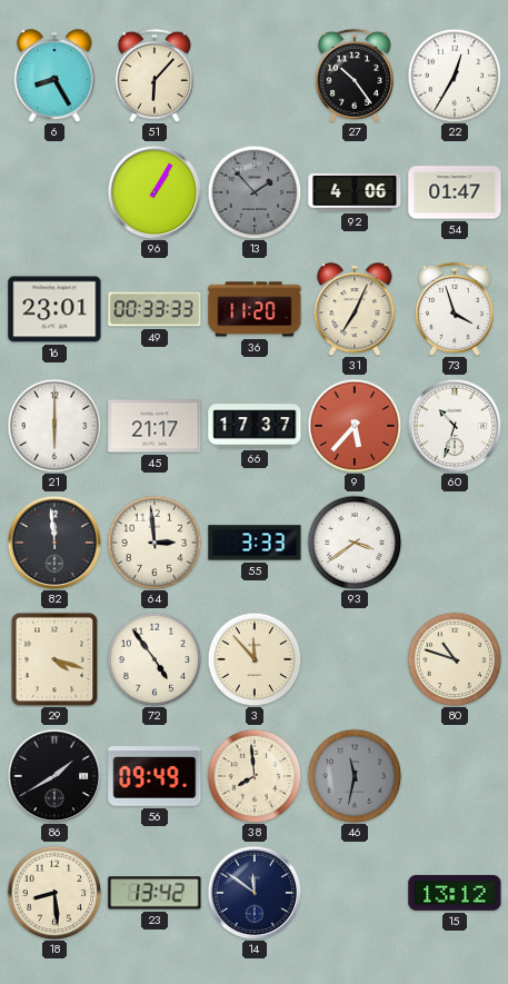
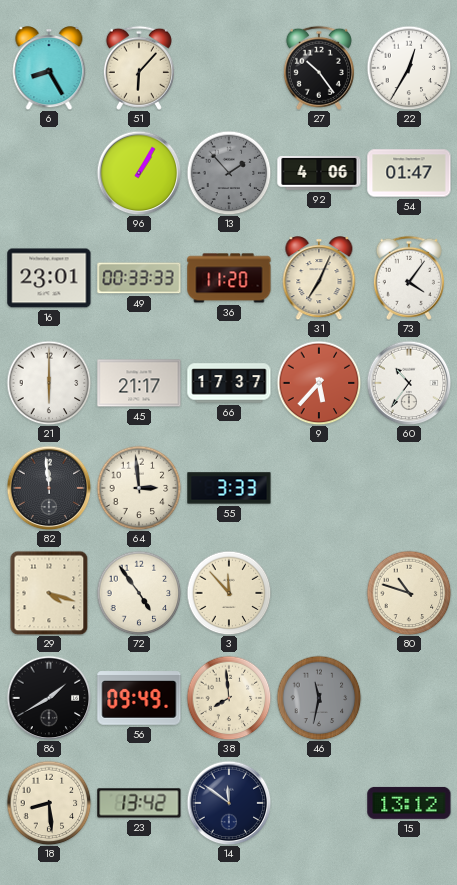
73: 3:57 -> 4:06 (409, 278)
60: 10:33 -> 10:36 (409, 383)
93: 3:39 -> none (355, 543)
